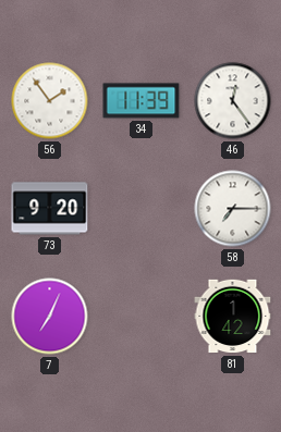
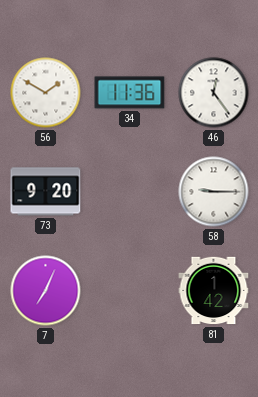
56: 1:54 -> 1:50 (46, 93)
34: 11:39 -> 11:36 (130, 93)
58: 7:15 -> 9:15 (214, 192)
